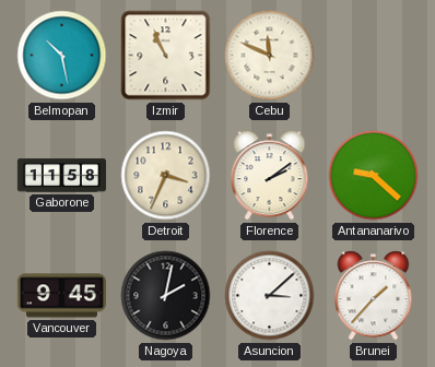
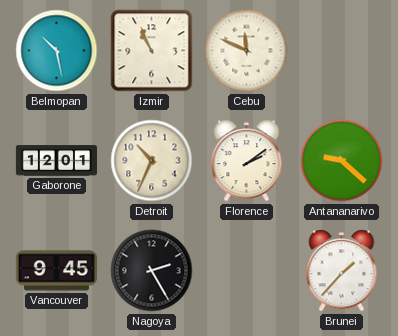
Gaborone: 11:58 -> 12:01 (56, 161)
Detroit: 3:34 -> 10:34 (152, 161)
Nagoya: 2:02 -> 2:25 (152, 271)
Asuncion: 3:08 -> none (270, 296)
